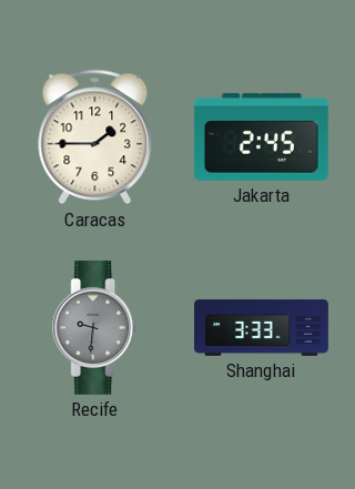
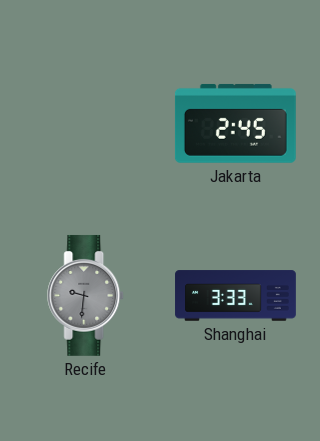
Caracas: 1:45 -> none (95, 137)
